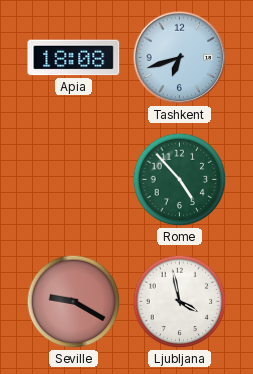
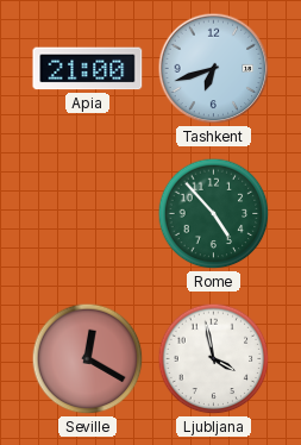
Apia: 18:08 -> 21:00 (88, 69)
Seville: 9:20 -> 12:20 (88, 359)
